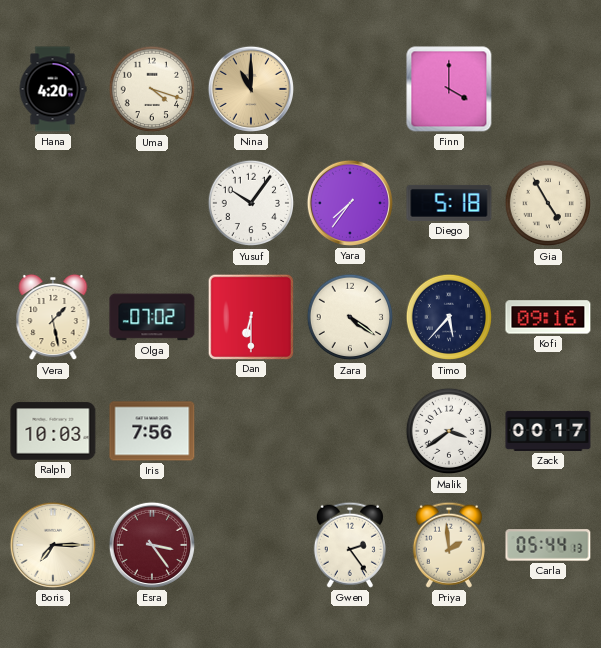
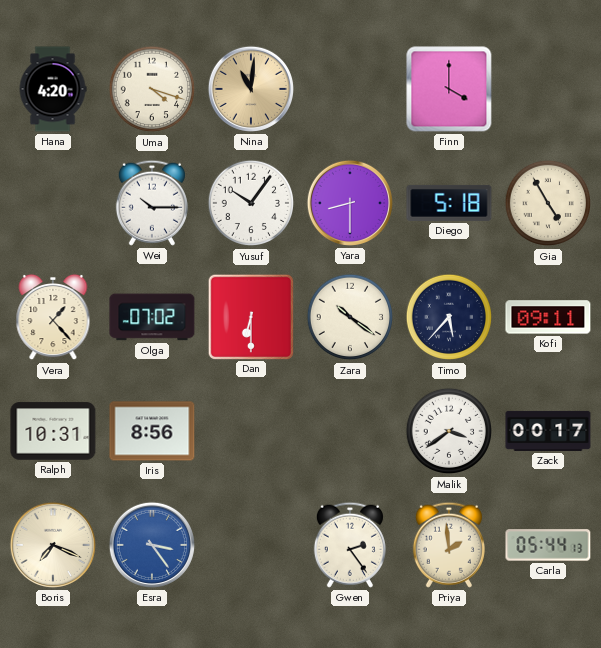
Nina: 11:00 -> 11:01 (251, 89)
Wei: none -> 10:15 (152, 203)
Yara: 7:36 -> 8:30 (350, 203)
Vera: 1:28 -> 1:23 (53, 317)
Zara: 4:21 -> 10:21 (350, 317)
Kofi: 09:16 -> 09:11 (548, 317)
Ralph: 10:03 -> 10:31 (53, 431)
Iris: 7:56 -> 8:56 (152, 431)
Boris: 7:15 -> 7:19 (53, 545)
Esra dial: burgundy -> blue (152, 545)
